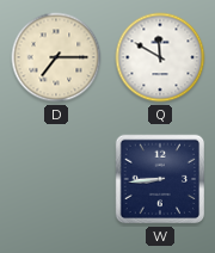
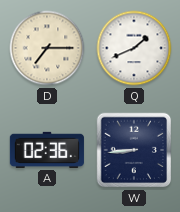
Q: 11:50 -> 1:41 (134, 48)
A: none -> 02:36 (47, 150)
